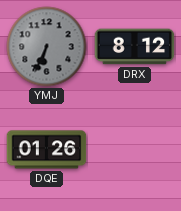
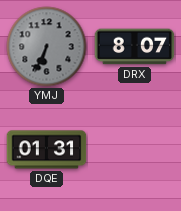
DRX: 8:12 -> 8:07 (135, 47)
DQE: 01:26 -> 01:31 (47, 150)
